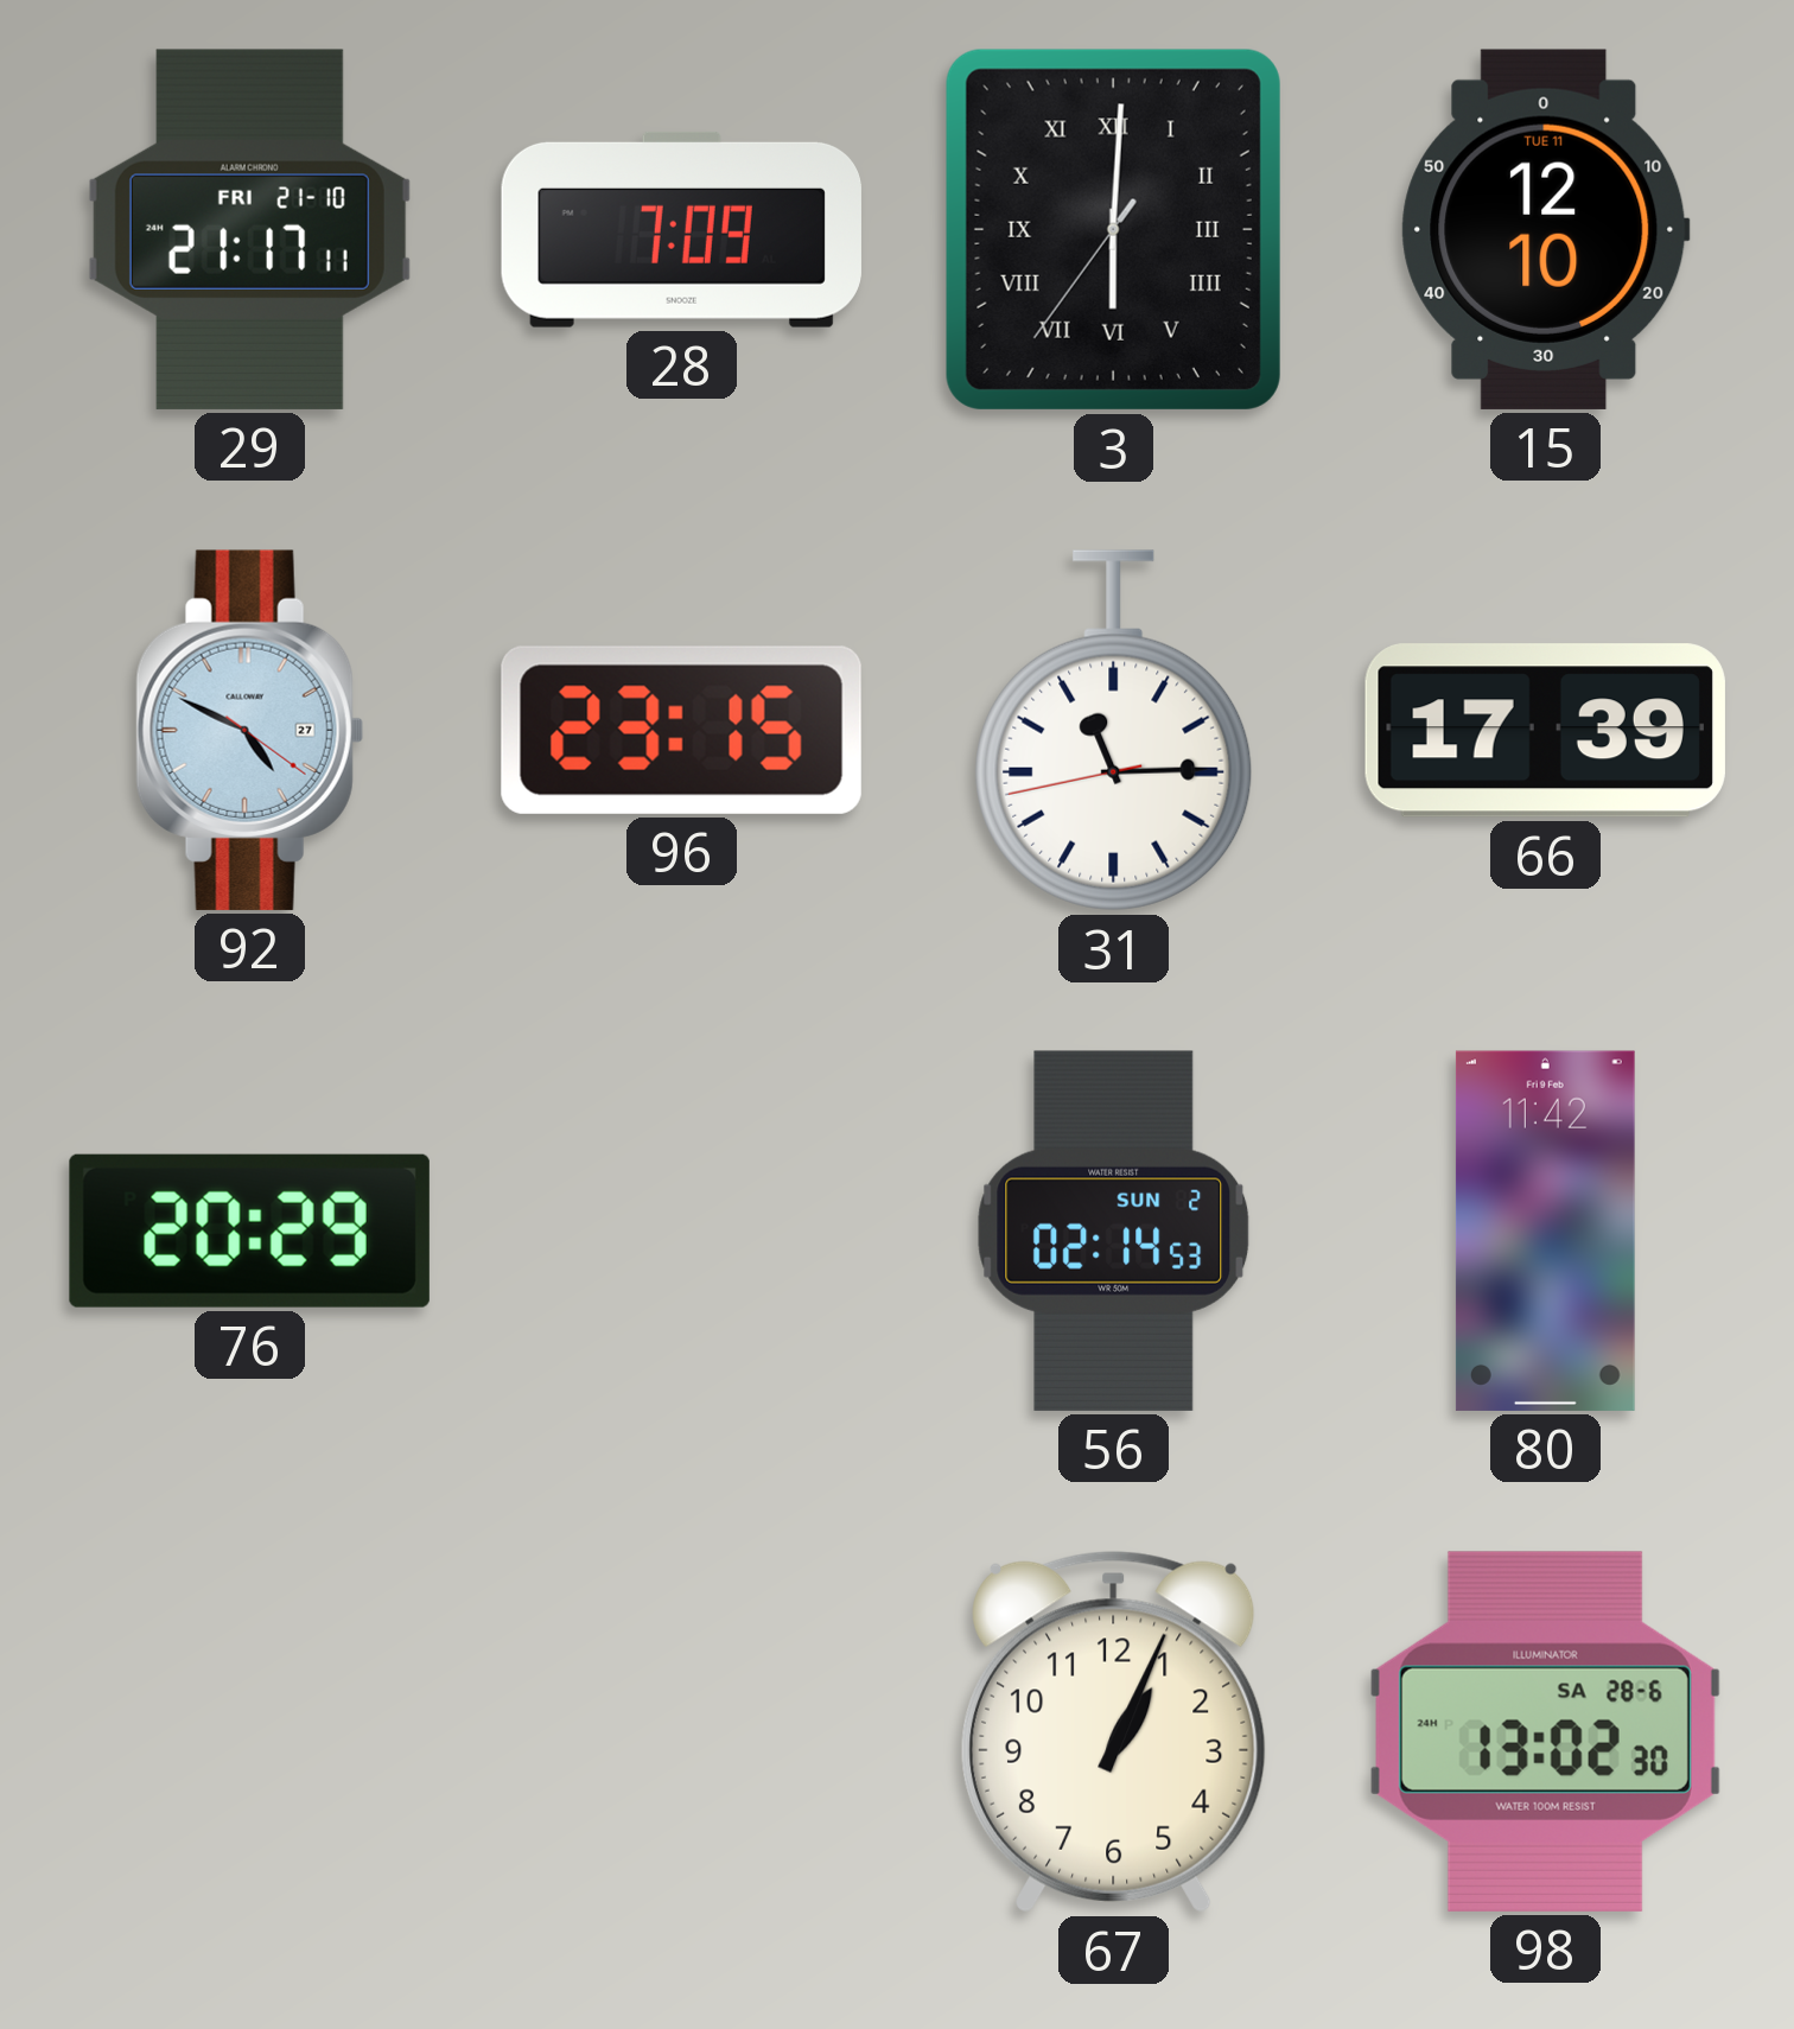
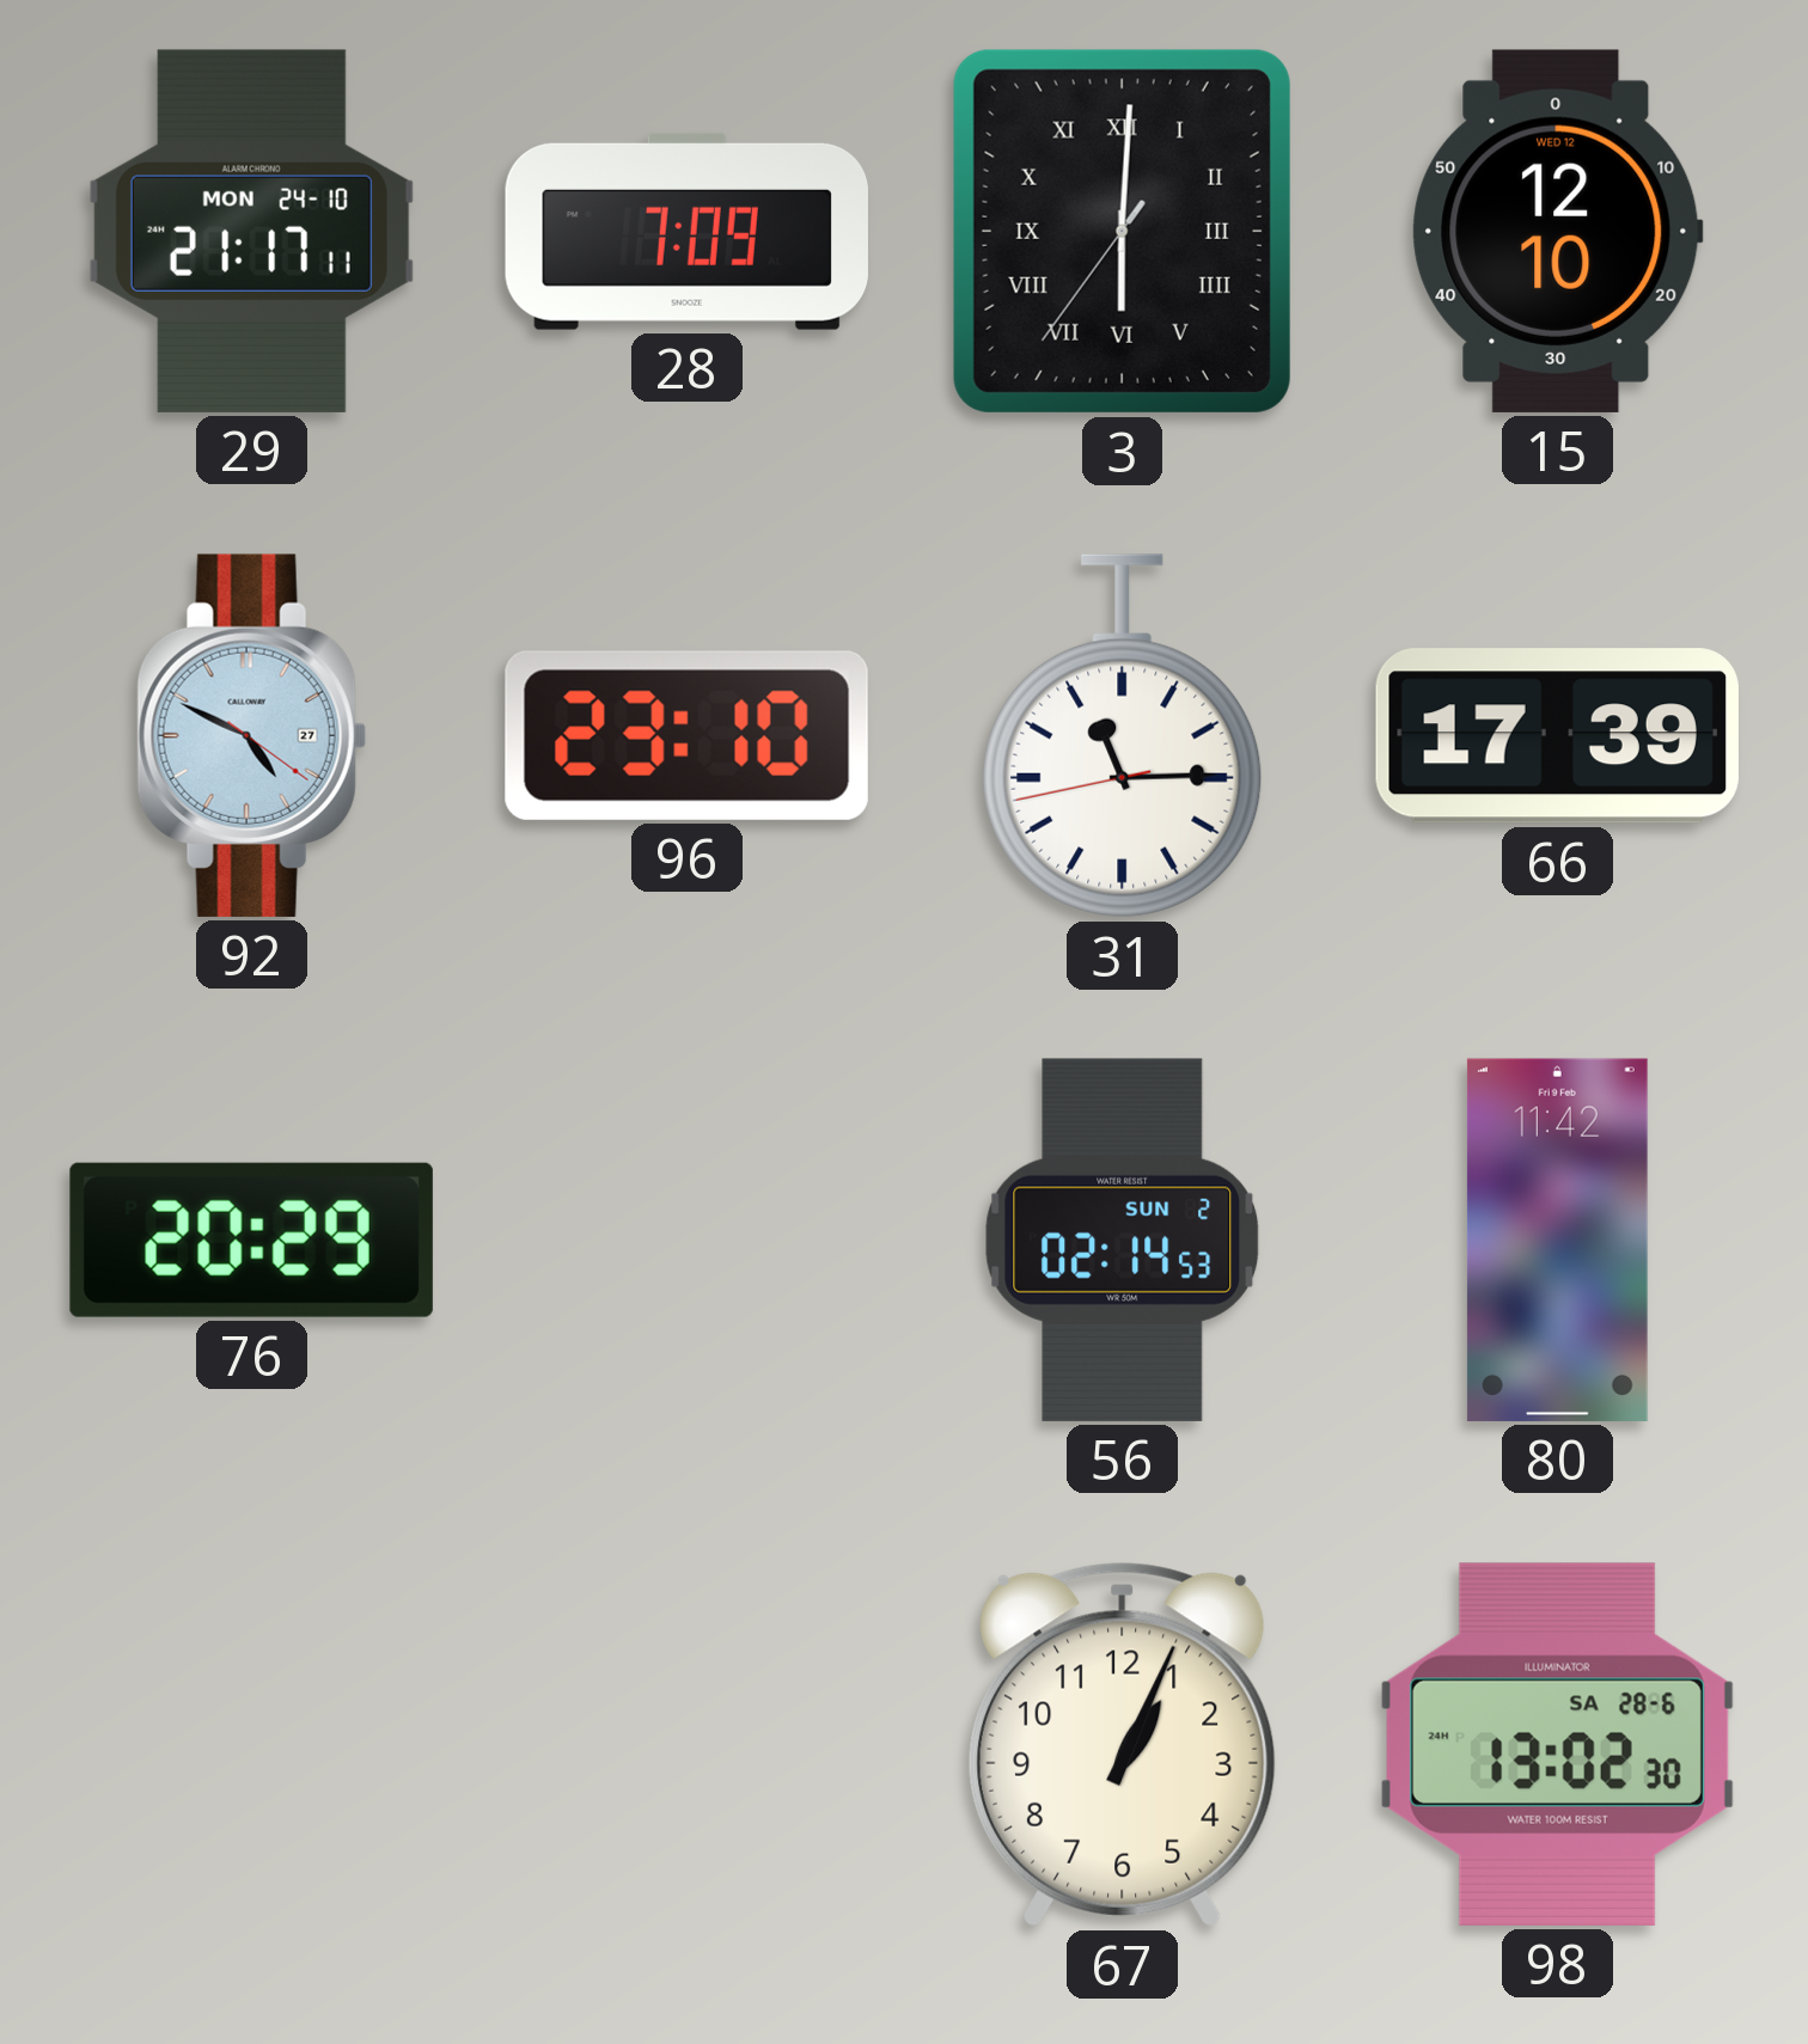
29 date: FRI 21-10 -> MON 24-10 (251, 231)
15 date: TUE 11 -> WED 12 (1557, 231)
96: 23:15 -> 23:10 (686, 735)
